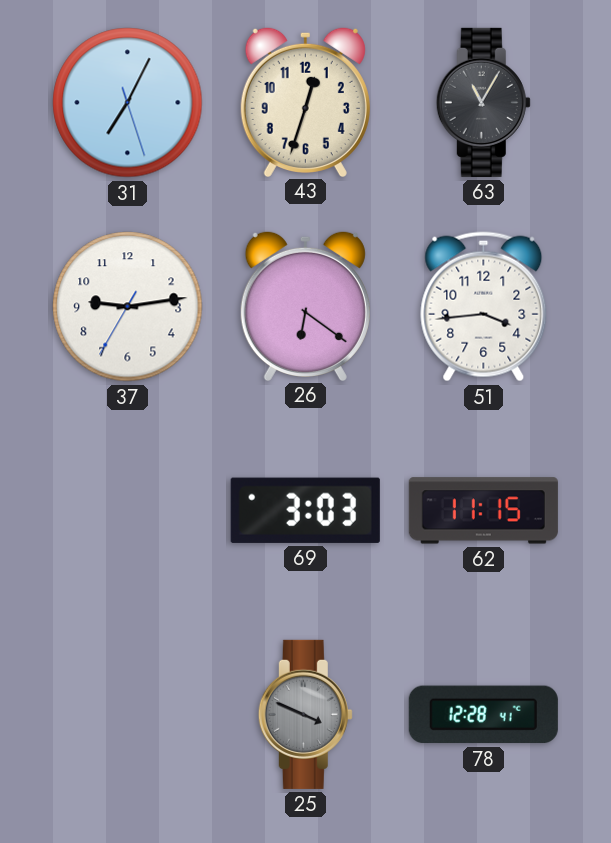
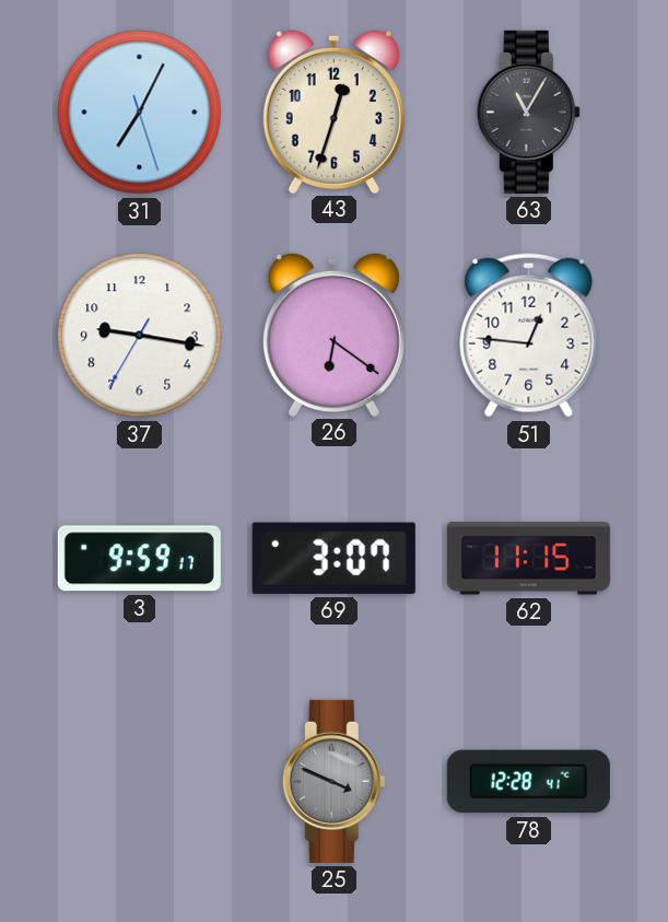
37: 9:13 -> 9:16 (140, 336)
51: 3:44 -> 12:46 (529, 336)
3: none -> 9:59 (139, 559)
69: 3:03 -> 3:07 (333, 558)
